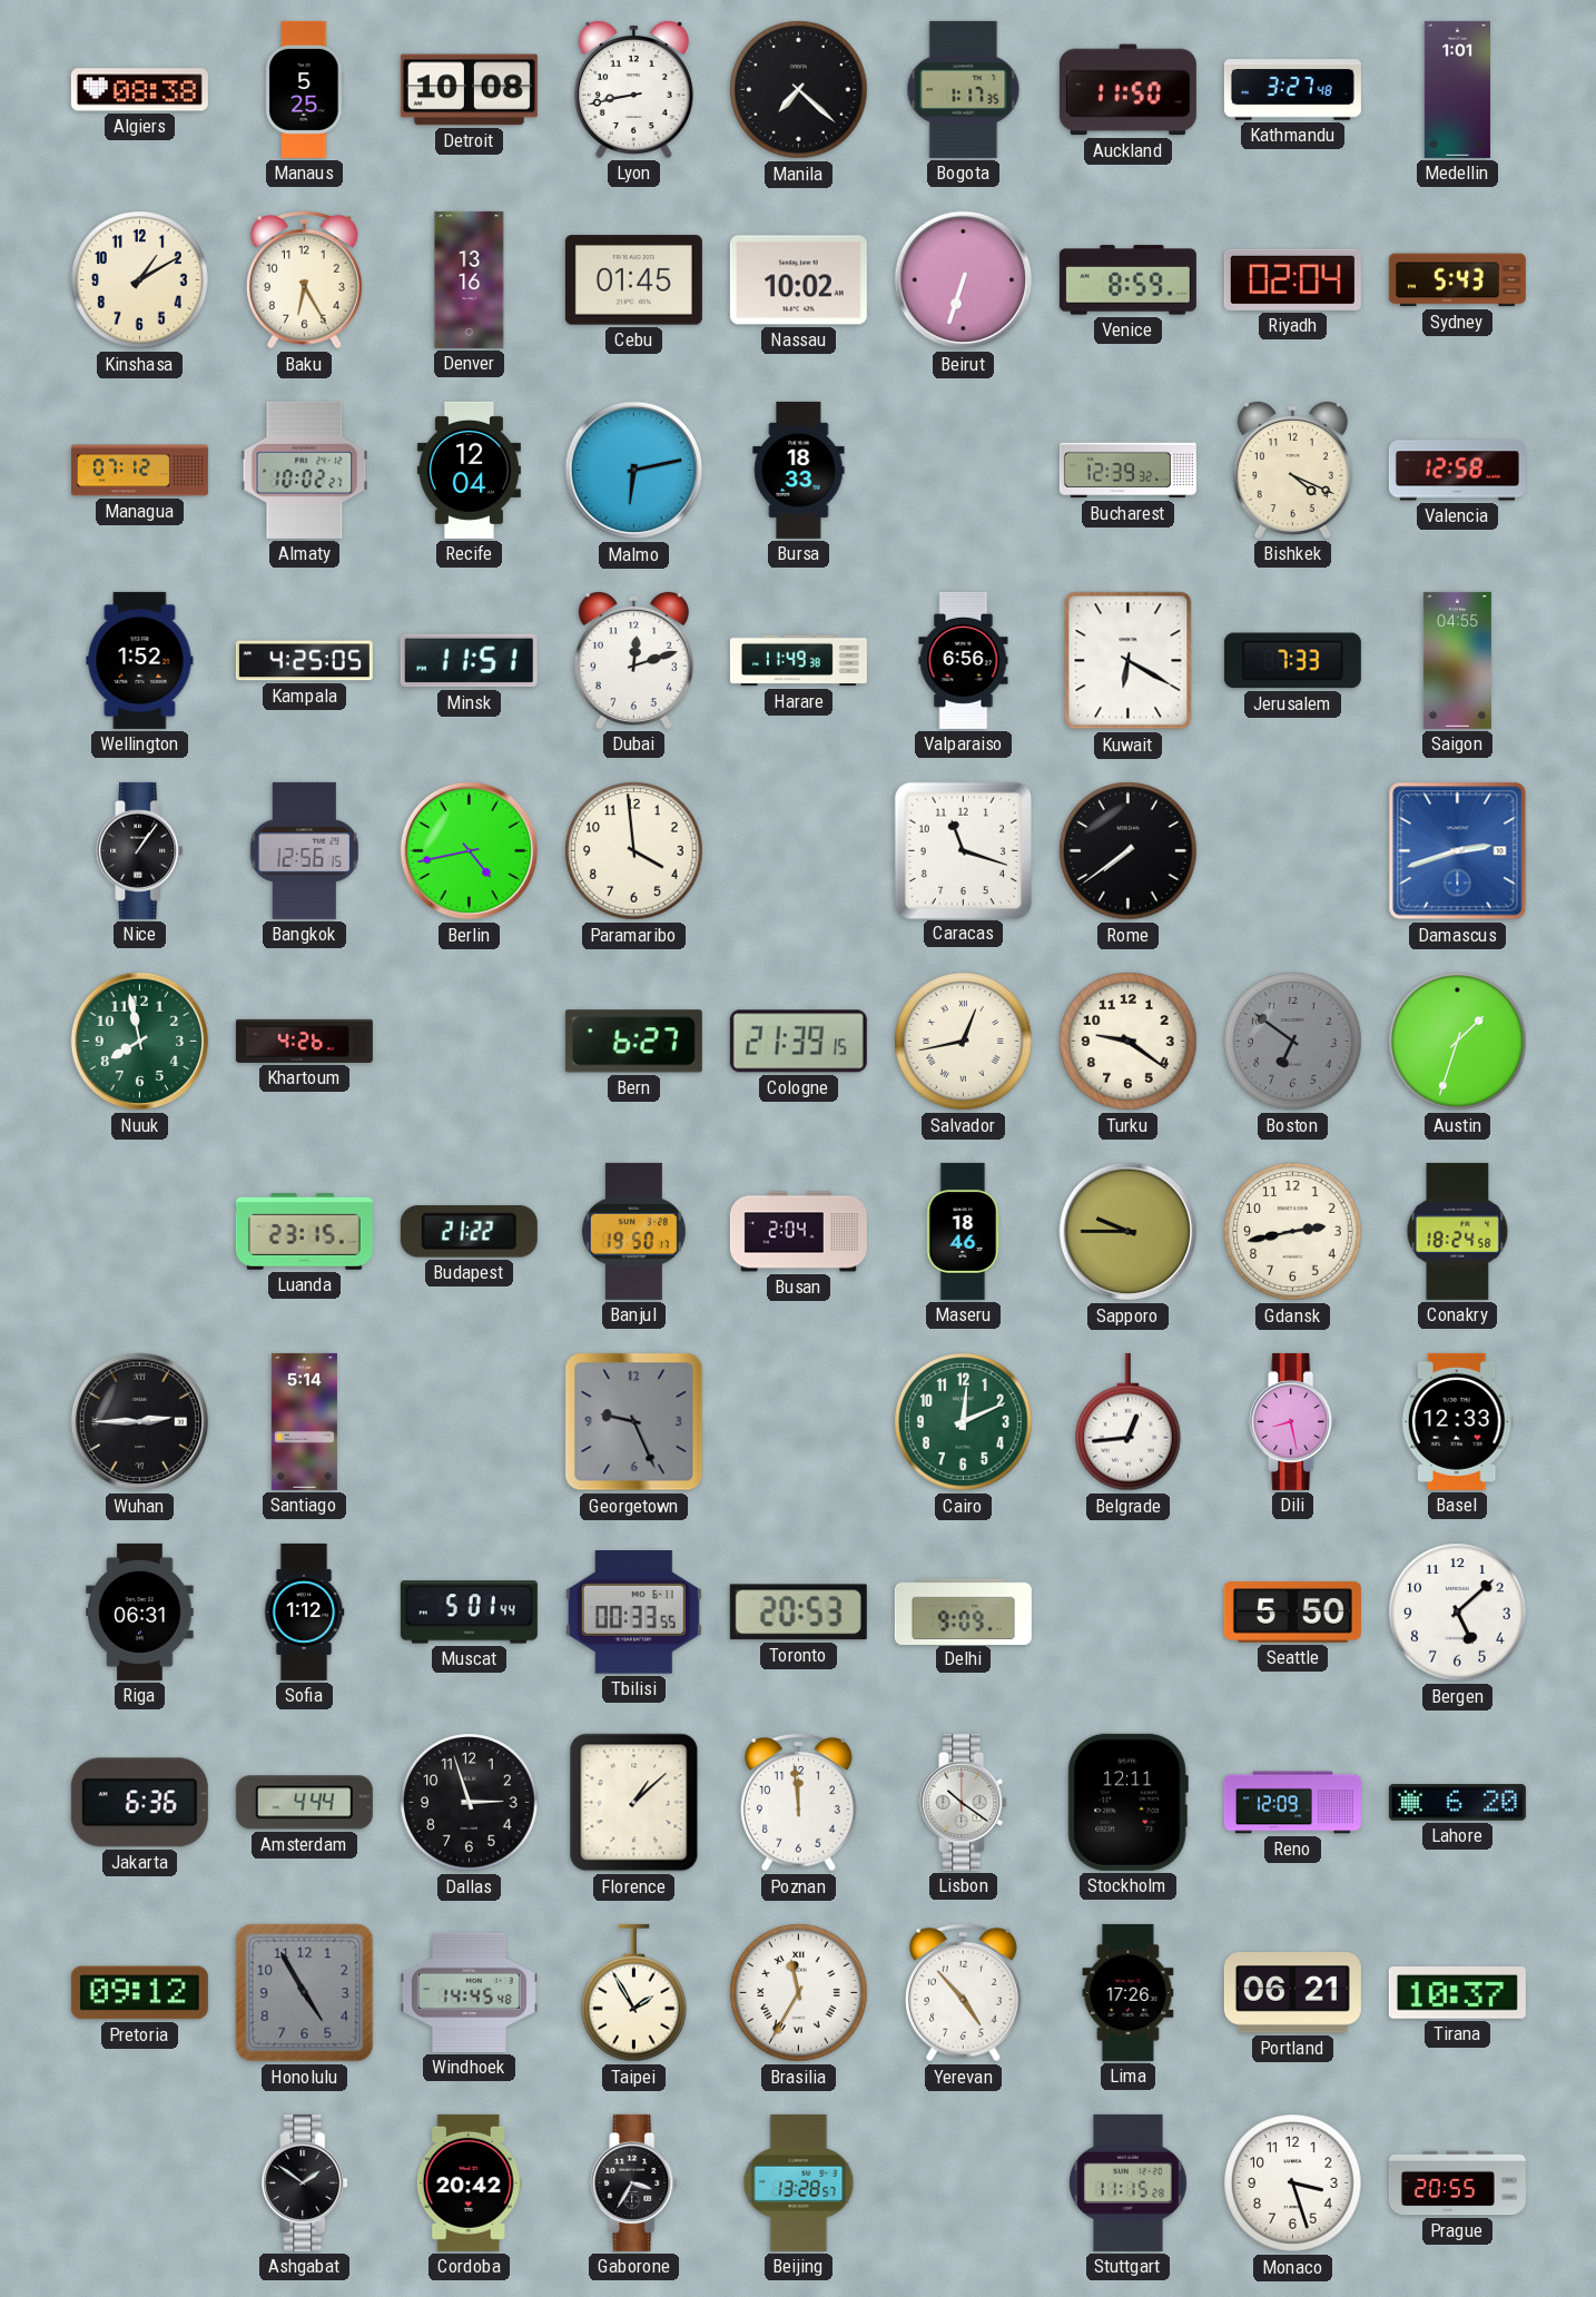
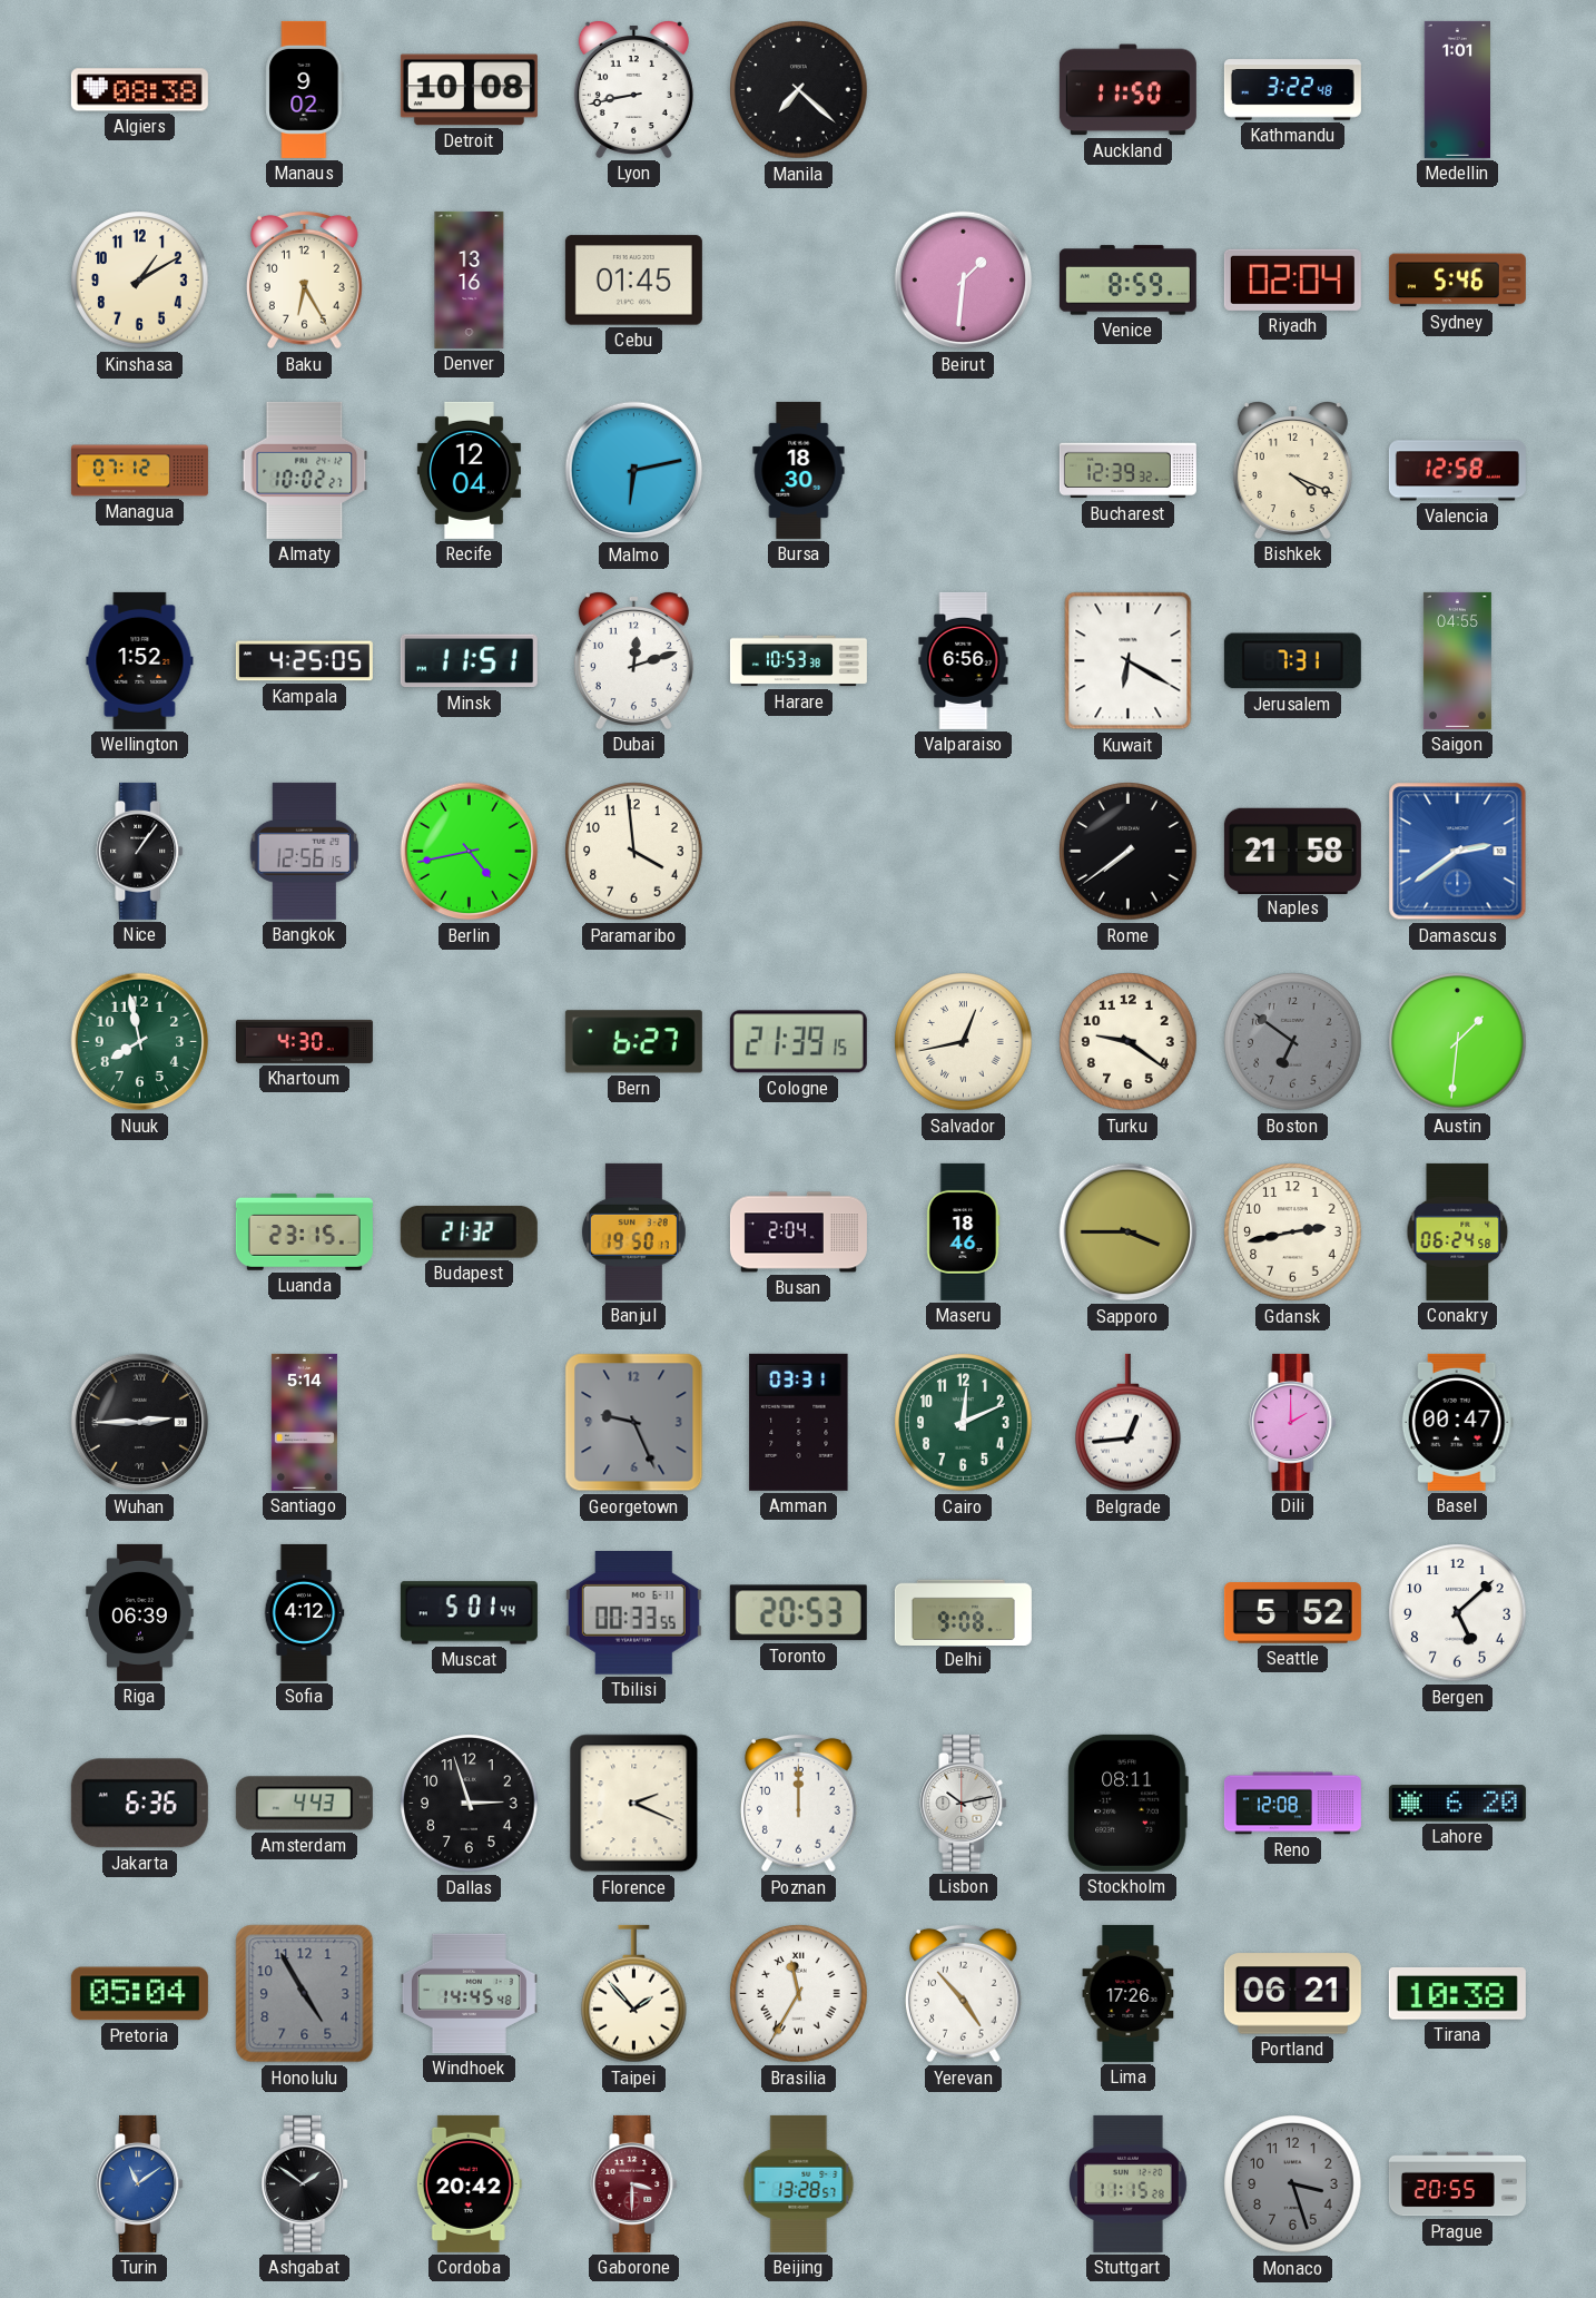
Manaus: 5:25 -> 9:02 (305, 89)
Bogota: 1:17 -> none (964, 89)
Kathmandu: 3:27 -> 3:22 (1292, 90)
Nassau: 10:02 -> none (798, 280)
Beirut: 6:33 -> 1:31 (964, 281)
Sydney: 5:43 -> 5:46 (1457, 281)
Bursa: 18:33 -> 18:30 (799, 470)
Harare: 11:49 -> 10:53 (798, 661)
Jerusalem: 7:33 -> 7:31 (1292, 661)
Caracas: 11:18 -> none (963, 850)
Naples: none -> 21:58 (1292, 851)
Damascus: 2:42 -> 2:39 (1458, 852)
Khartoum: 4:26 -> 4:30 (304, 1041)
Austin: 1:33 -> 1:31 (1458, 1042)
Budapest: 21:22 -> 21:32 (469, 1231)
Sapporo: 9:45 -> 3:45 (1129, 1233)
Conakry: 18:24 -> 06:24 (1458, 1231)
Amman: none -> 03:31 (799, 1422)
Dili: 8:28 -> 2:00 (1293, 1422)
Basel: 12:33 -> 00:47 (1457, 1422)
Riga: 06:31 -> 06:39 (140, 1612)
Sofia: 1:12 -> 4:12 (304, 1612)
Delhi: 9:09 -> 9:08 (963, 1612)
Seattle: 5:50 -> 5:52 (1292, 1613)
Amsterdam: 4:44 -> 4:43 (304, 1804)
Florence: 1:08 -> 2:19 (634, 1804)
Poznan: 11:59 -> 12:00 (798, 1803)
Lisbon: 10:21 -> 10:13 (964, 1803)
Stockholm: 12:11 -> 08:11 (1127, 1803)
Reno: 12:09 -> 12:08 (1292, 1804)
Pretoria: 09:12 -> 05:04 (139, 1994)
Taipei: 1:55 -> 1:53 (634, 1994)
Tirana: 10:37 -> 10:38 (1457, 1994)
Turin: none -> 11:09 (140, 2183)
Gaborone: 3:35 -> 3:30 (634, 2183)
Gaborone dial: black -> burgundy (634, 2183)
Monaco dial: white -> grey (1293, 2184)
